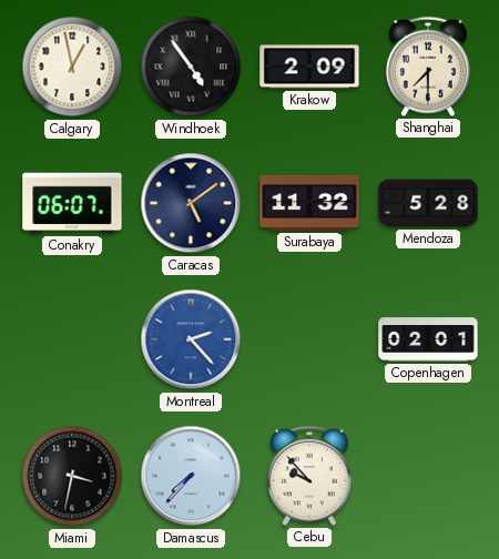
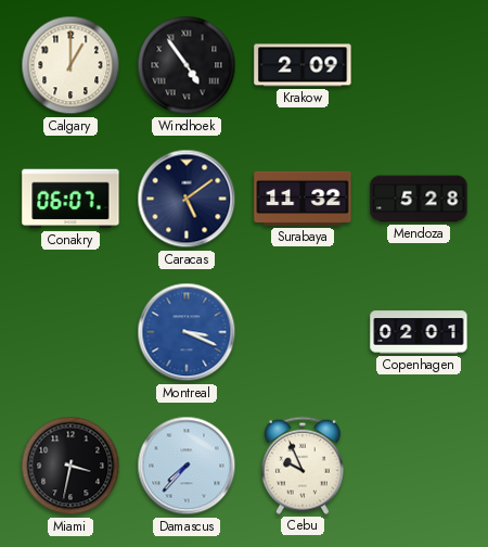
Calgary: 12:58 -> 1:00 (70, 65)
Shanghai: 7:30 -> none (428, 67)
Montreal: 2:23 -> 3:19 (187, 332)
Cebu: 9:53 -> 9:56 (303, 466)
